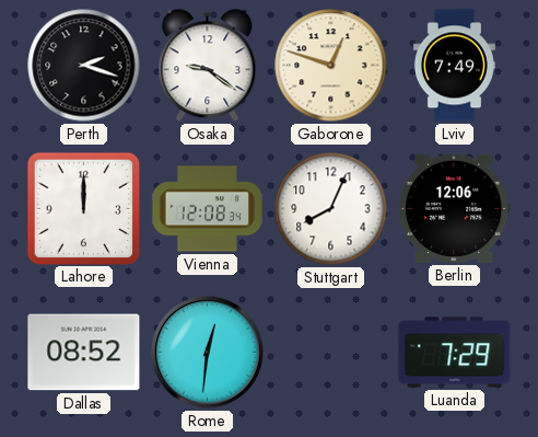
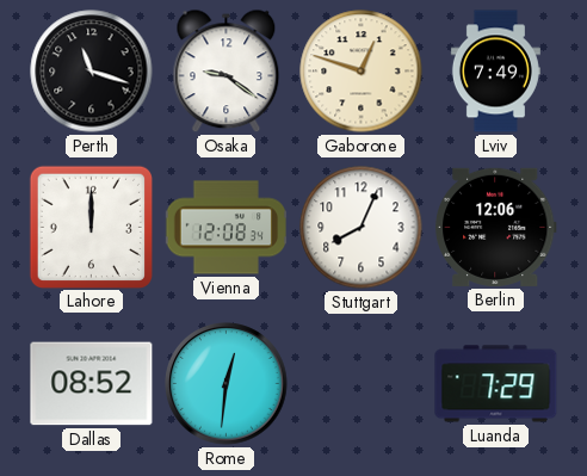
Perth: 2:18 -> 11:18 (92, 72)
